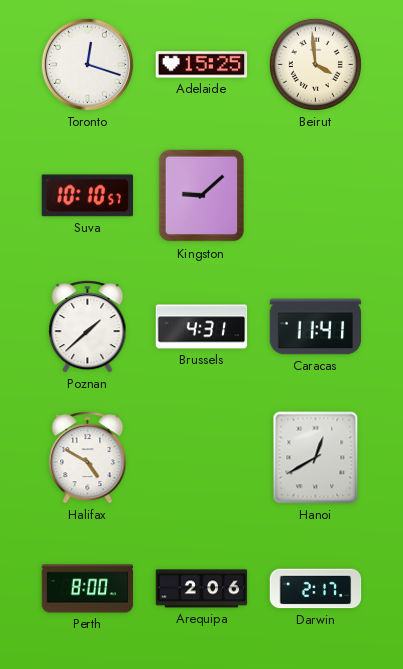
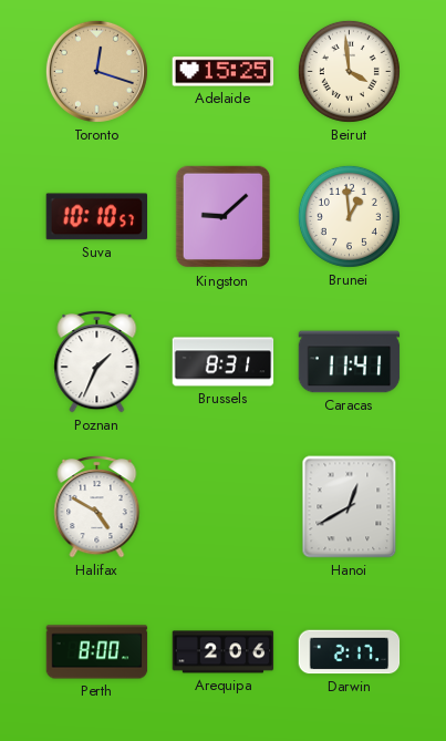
Toronto dial: white -> champagne (96, 71)
Brunei: none -> 12:59 (349, 216)
Poznan: 1:38 -> 1:34 (97, 362)
Brussels: 4:31 -> 8:31 (224, 362)
